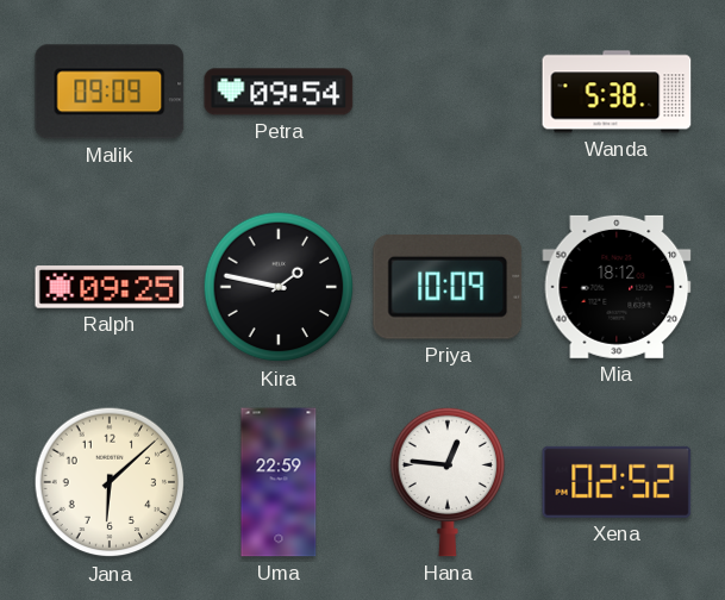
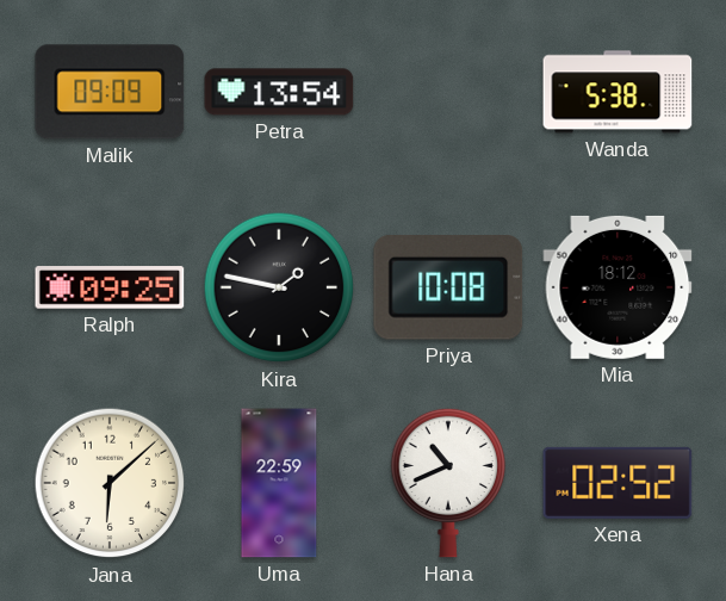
Petra: 09:54 -> 13:54 (279, 92)
Priya: 10:09 -> 10:08 (448, 289)
Hana: 12:46 -> 10:41 (448, 483)
